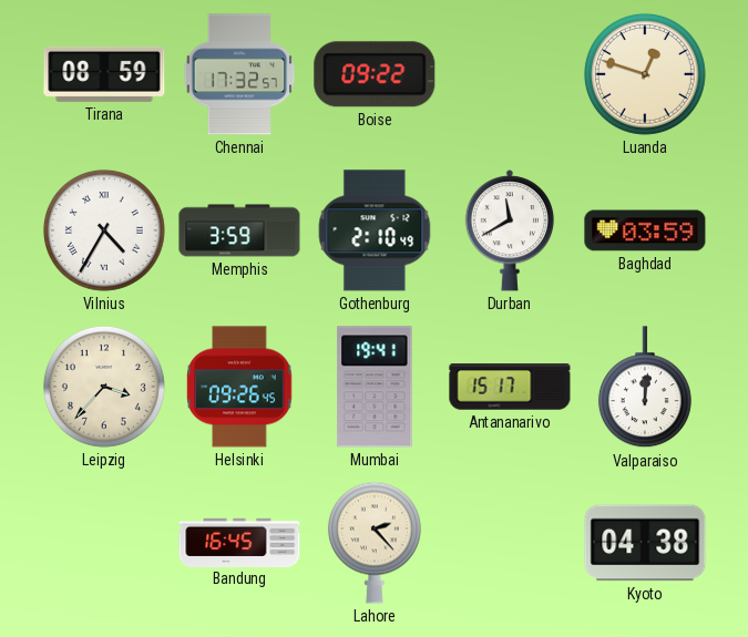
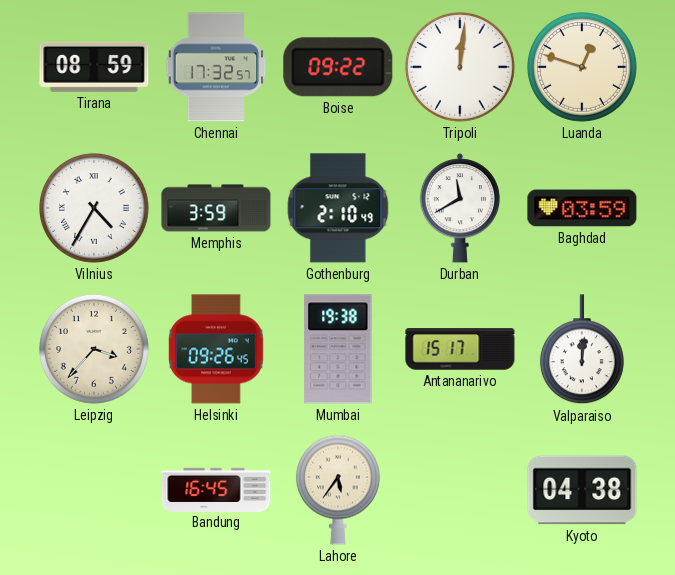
Tripoli: none -> 12:01 (460, 67)
Mumbai: 19:41 -> 19:38 (338, 349)
Lahore: 2:23 -> 5:36 (338, 490)
